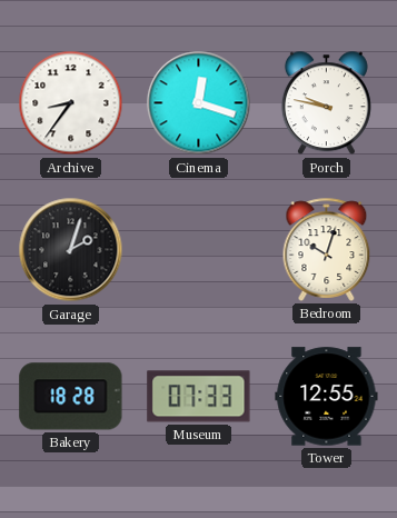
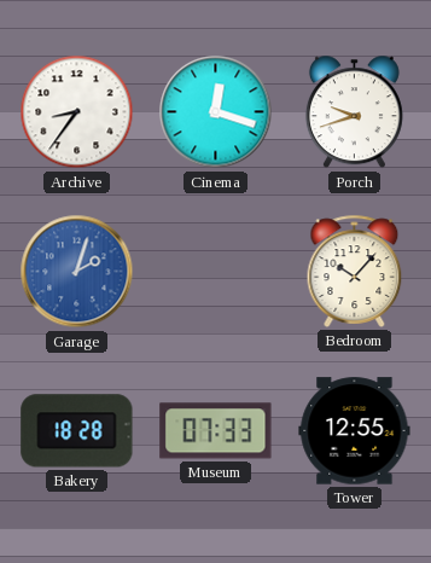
Porch: 9:47 -> 9:42 (354, 112)
Garage dial: black -> blue (77, 272)
Bedroom: 10:03 -> 10:07 (355, 271)
